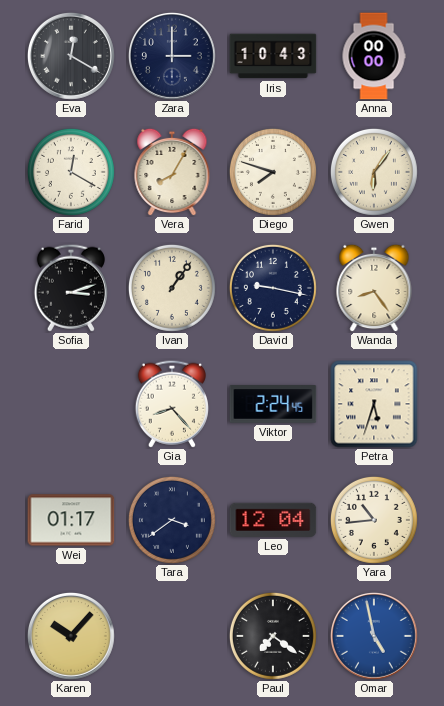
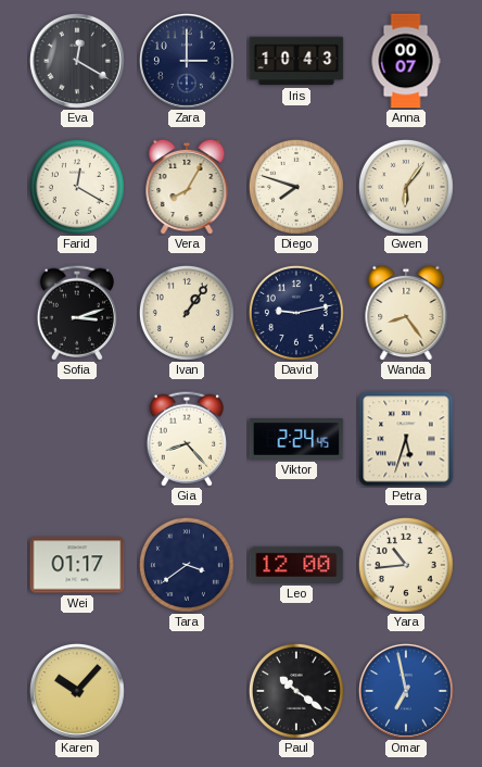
Anna: 00:00 -> 00:07 (406, 61)
David: 9:17 -> 9:13 (296, 313)
Leo: 12:04 -> 12:00 (296, 565)
Paul: 7:21 -> 10:21 (296, 691)
Omar: 4:58 -> 6:58 (406, 691)
